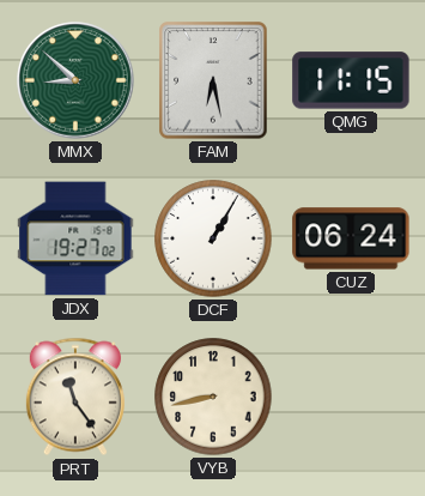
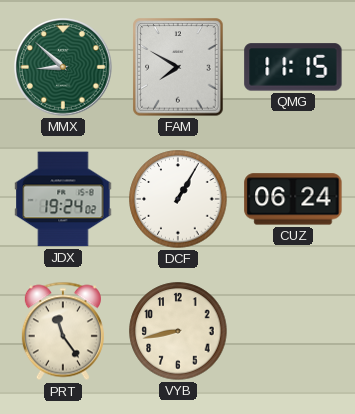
FAM: 6:28 -> 7:50 (178, 67)
JDX: 19:27 -> 19:24 (63, 199)
